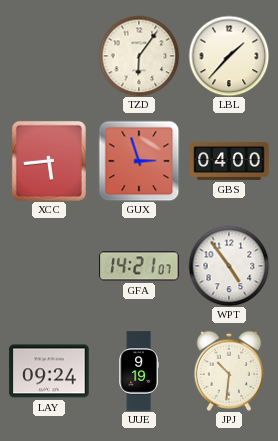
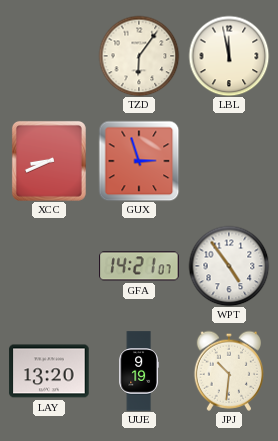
LBL: 1:37 -> 11:58 (229, 56)
XCC: 5:44 -> 8:41 (49, 161)
GBS: 04:00 -> none (229, 161)
LAY: 09:24 -> 13:20 (49, 371)
